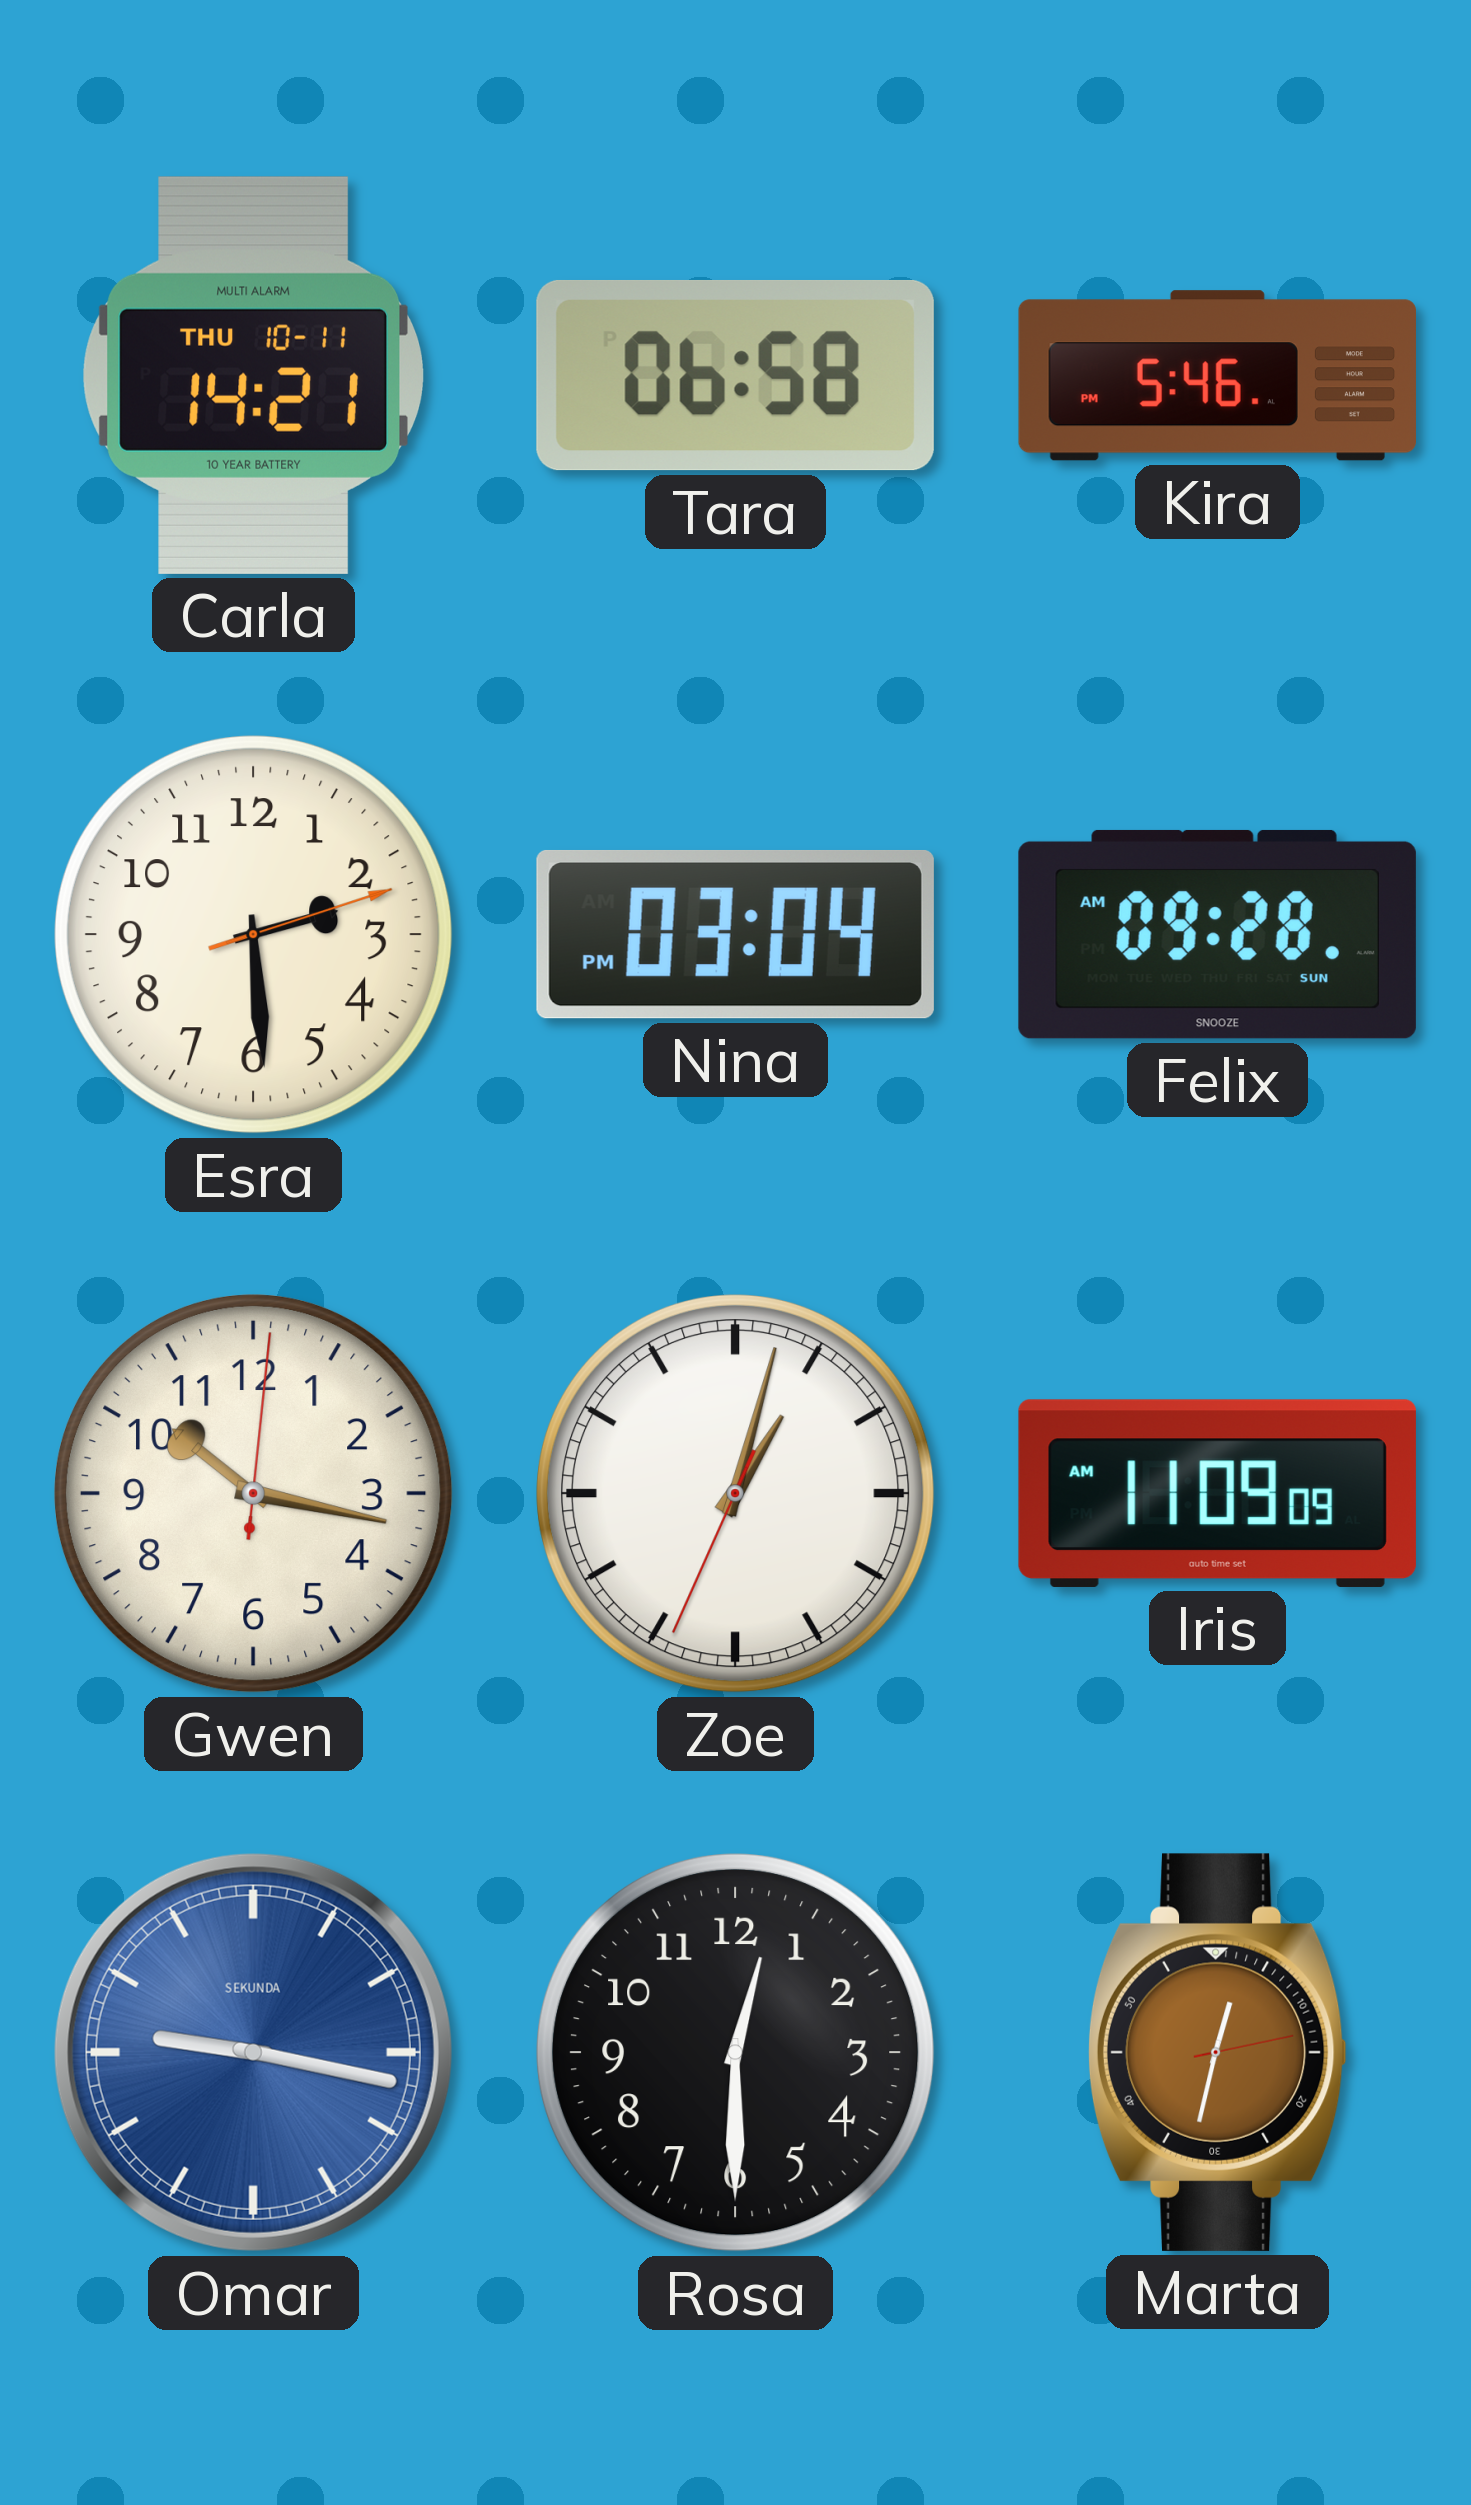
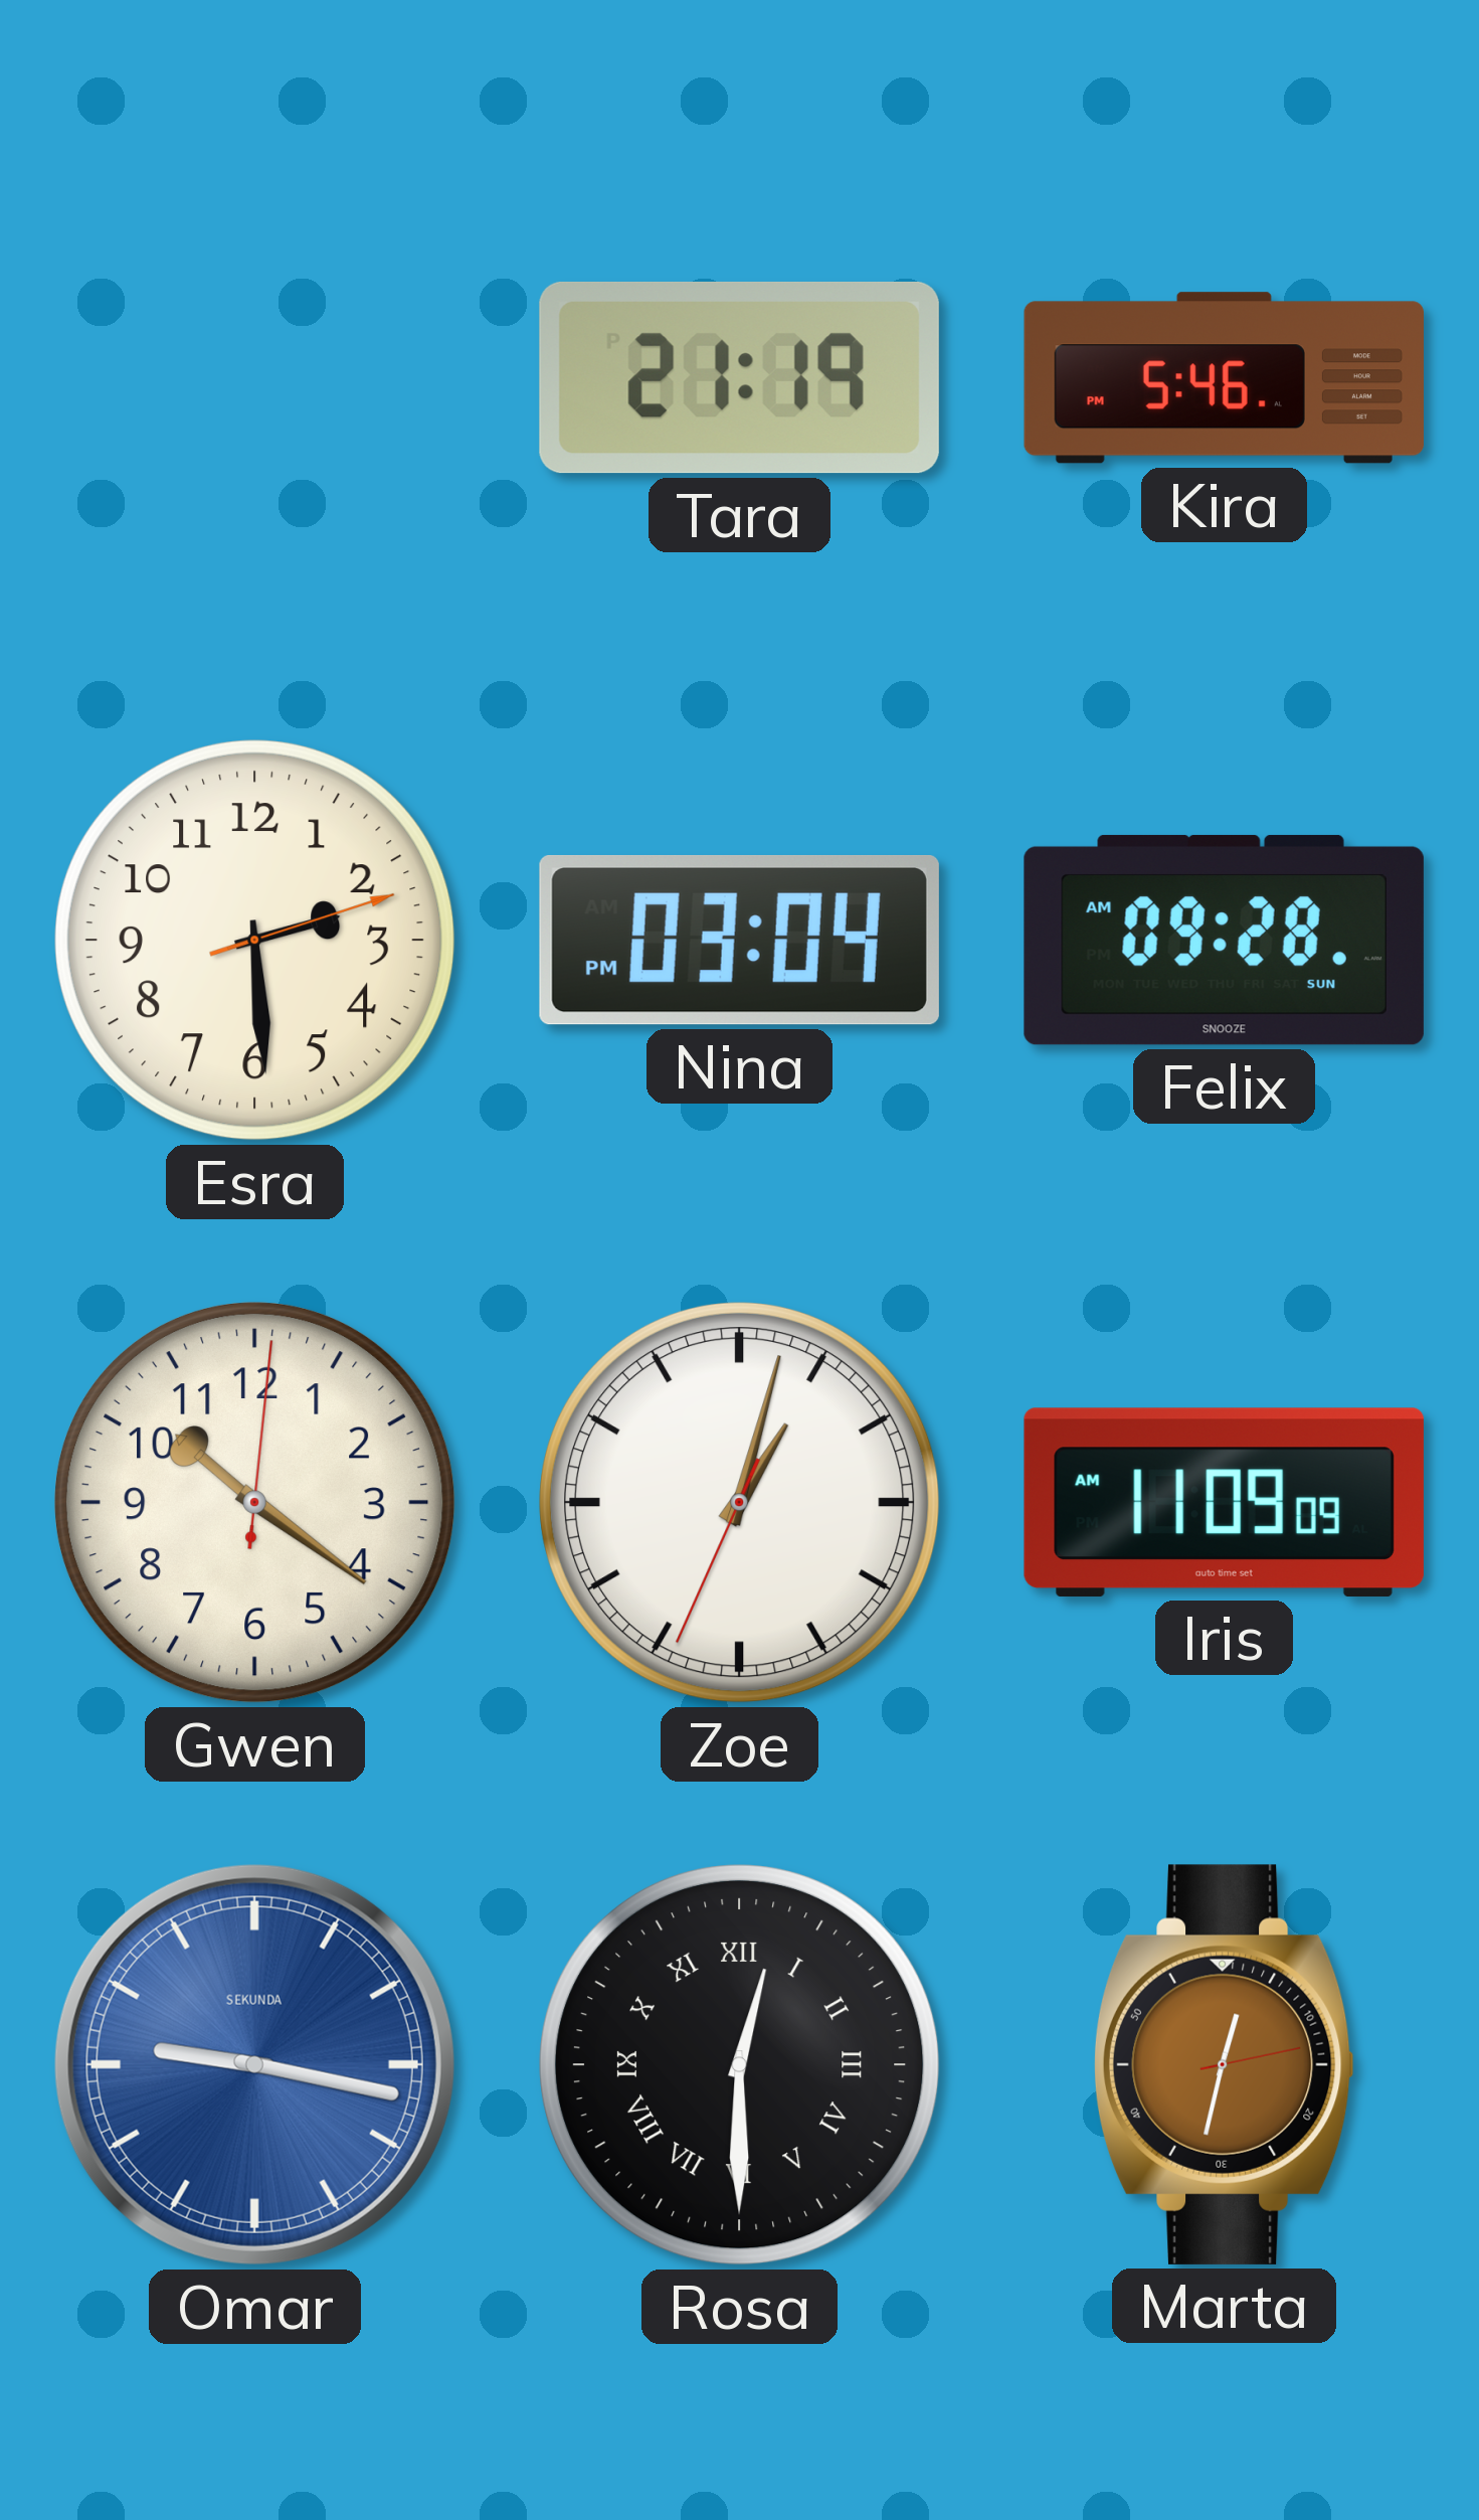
Carla: 14:21 -> none (253, 375)
Tara: 06:58 -> 21:19 (739, 377)
Gwen: 10:17 -> 10:21 (255, 1503)
Rosa numerals: Arabic -> Roman (740, 2065)
